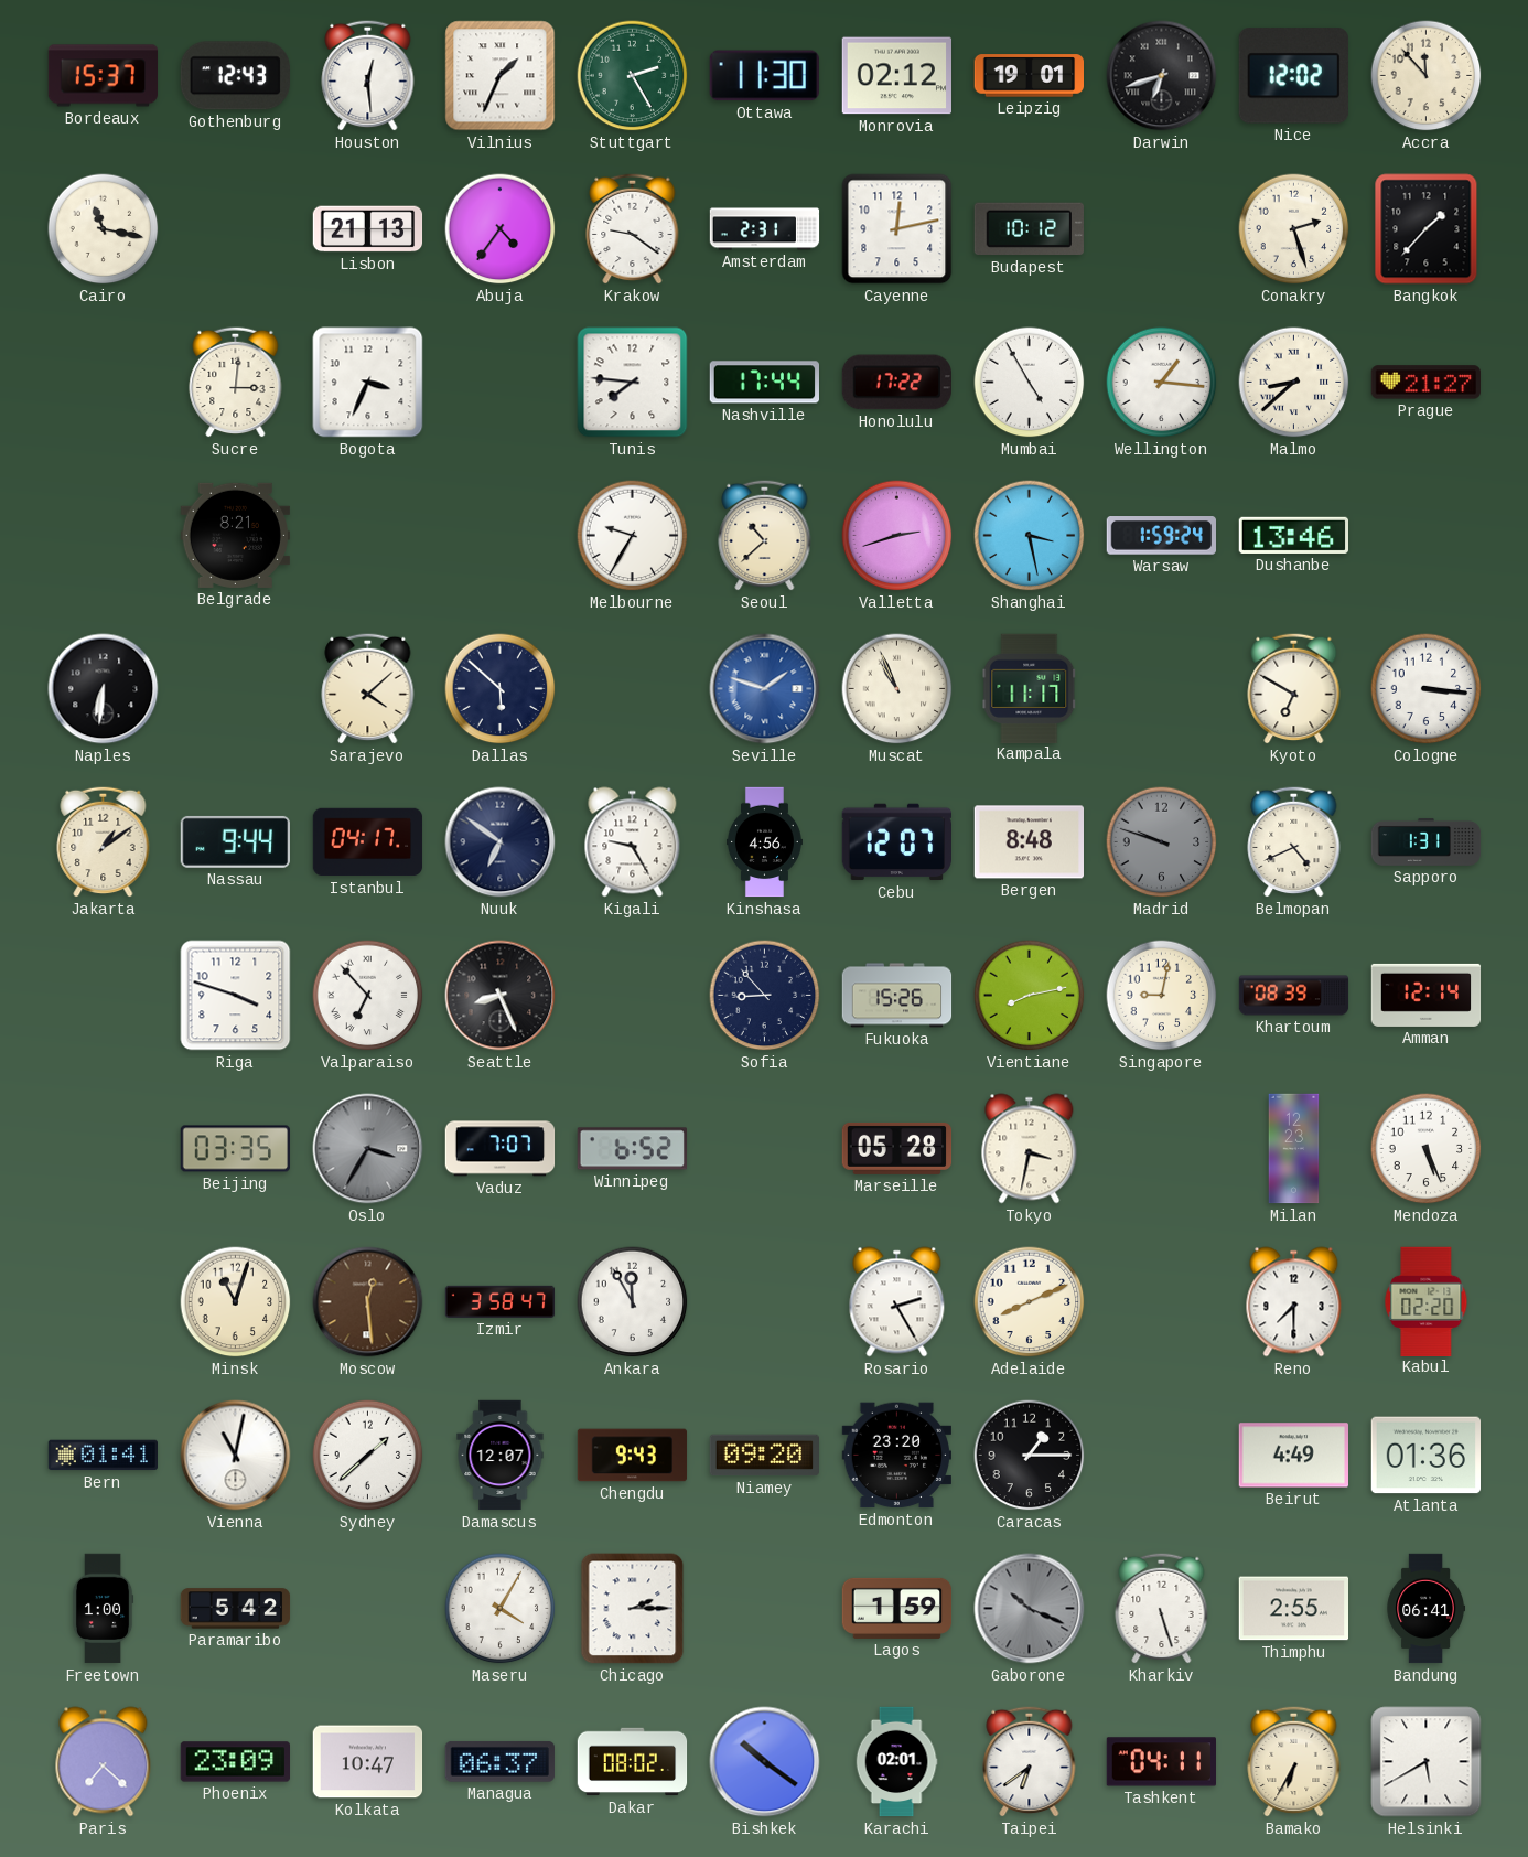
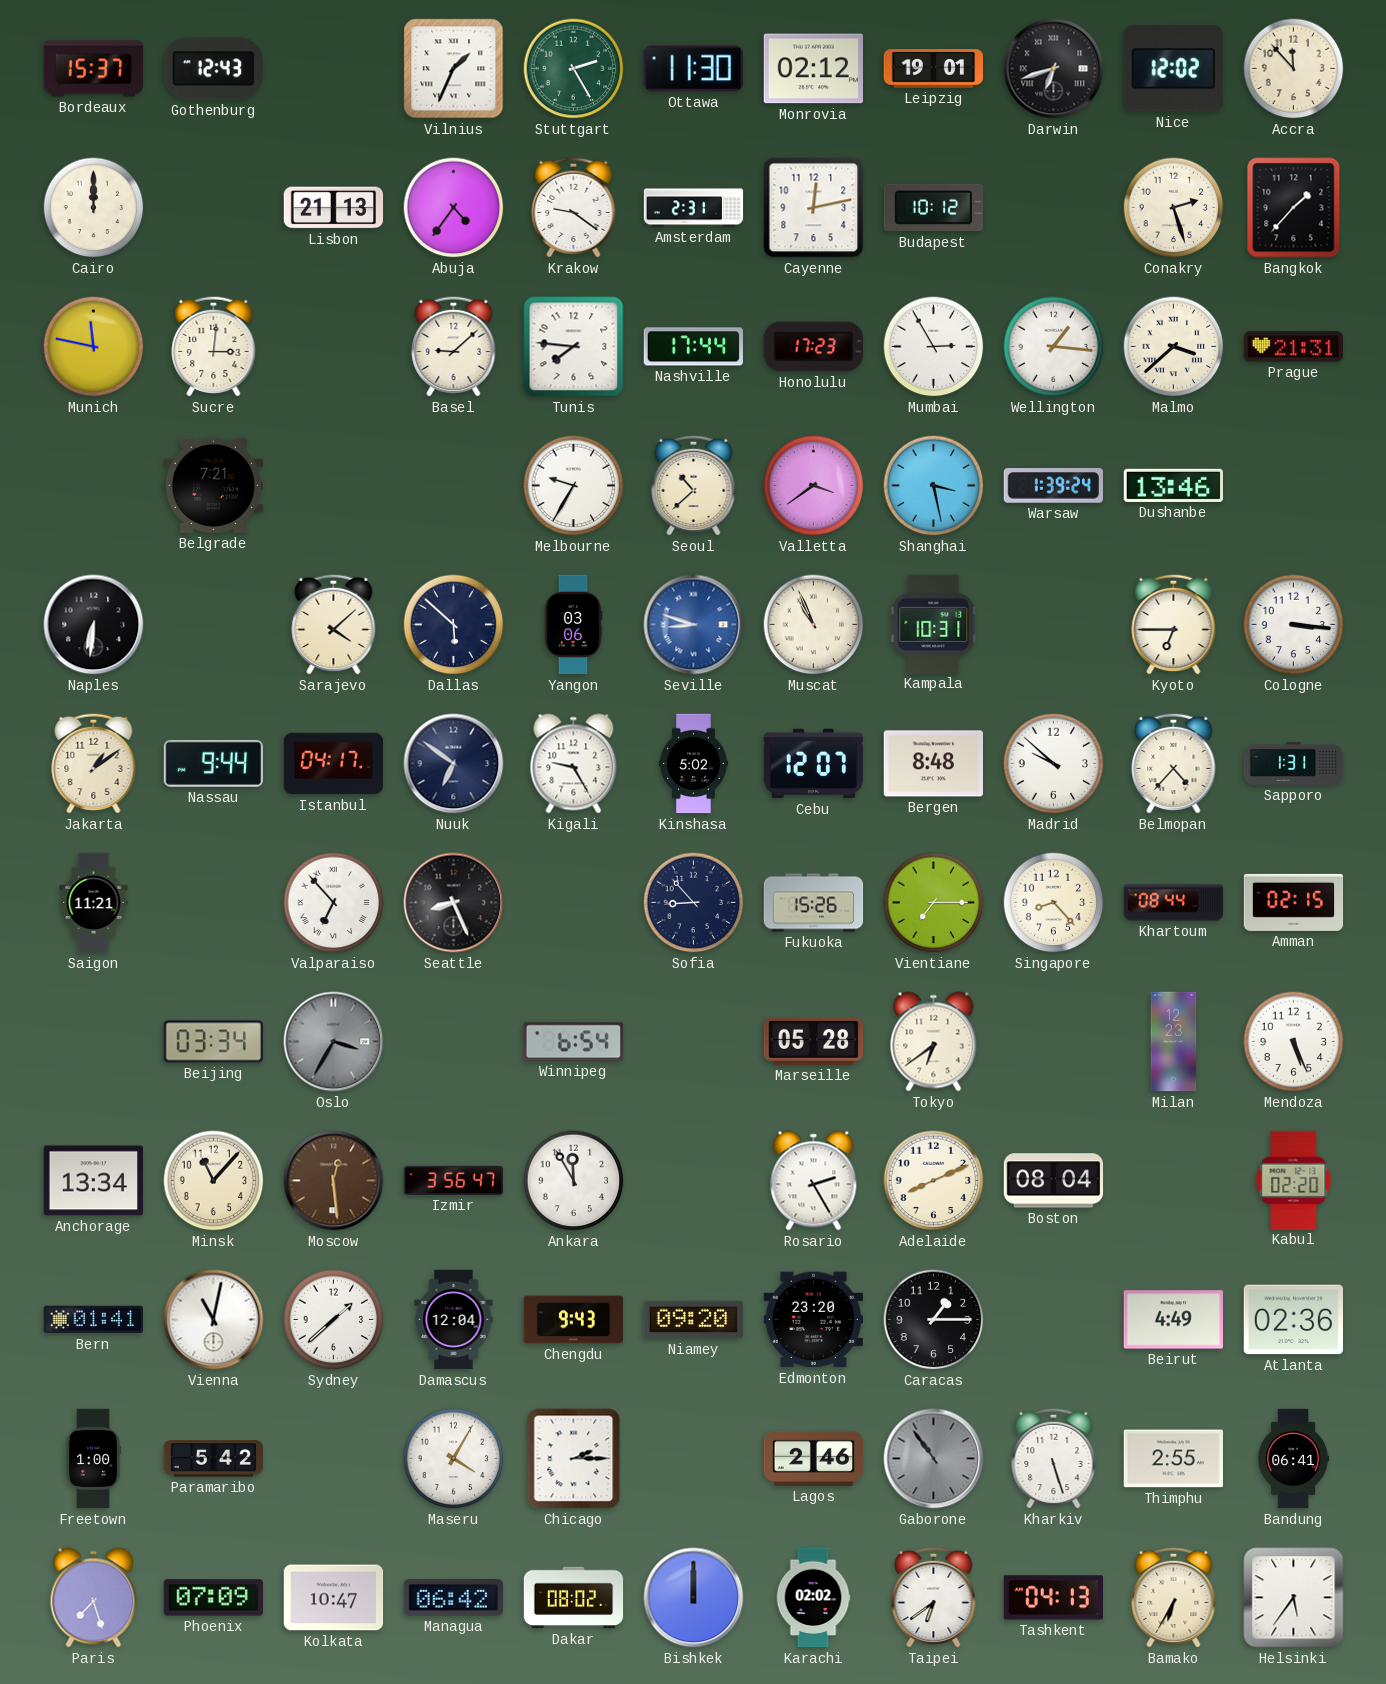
Houston: 12:29 -> none (368, 75)
Cairo: 11:17 -> 12:00 (94, 208)
Munich: none -> 11:47 (94, 347)
Bogota: 3:34 -> none (368, 383)
Basel: none -> 9:08 (454, 346)
Honolulu: 17:22 -> 17:23 (813, 347)
Mumbai: 4:55 -> 2:55 (934, 347)
Malmo: 8:38 -> 3:38 (1174, 347)
Prague: 21:27 -> 21:31 (1293, 347)
Belgrade: 8:21 -> 7:21 (213, 485)
Valletta: 2:42 -> 3:39 (814, 486)
Warsaw: 1:59 -> 1:39 (1053, 486)
Yangon: none -> 03:06 (573, 625)
Seville: 1:48 -> 8:48 (694, 625)
Kampala: 11:17 -> 10:31 (934, 624)
Kyoto: 6:50 -> 6:45 (1174, 624)
Kinshasa: 4:56 -> 5:02 (693, 764)
Madrid: 9:48 -> 9:52 (1054, 764)
Madrid dial: grey -> white (1054, 764)
Belmopan: 4:41 -> 4:37 (1174, 763)
Saigon: none -> 11:21 (94, 903)
Riga: 3:48 -> none (236, 996)
Vientiane: 8:13 -> 7:15 (934, 903)
Singapore: 9:02 -> 8:23 (1054, 903)
Khartoum: 08:39 -> 08:44 (1174, 903)
Amman: 12:14 -> 02:15 (1294, 902)
Beijing: 03:35 -> 03:34 (213, 1042)
Vaduz: 7:07 -> none (501, 1149)
Winnipeg: 6:52 -> 6:54 (573, 1042)
Tokyo: 3:32 -> 6:39 (934, 1042)
Anchorage: none -> 13:34 (93, 1181)
Minsk: 11:03 -> 11:07 (214, 1181)
Izmir: 3:58 -> 3:56 (454, 1180)
Boston: none -> 08:04 (1054, 1181)
Reno: 7:30 -> none (1294, 1302)
Damascus: 12:07 -> 12:04 (454, 1320)
Atlanta: 01:36 -> 02:36 (1293, 1320)
Lagos: 1:59 -> 2:46 (814, 1458)
Gaborone: 10:19 -> 10:54 (934, 1459)
Paris: 7:22 -> 7:27 (94, 1598)
Phoenix: 23:09 -> 07:09 (213, 1598)
Managua: 06:37 -> 06:42 (453, 1598)
Bishkek: 10:21 -> 12:00 (694, 1598)
Karachi: 02:01 -> 02:02 (813, 1598)
Tashkent: 04:11 -> 04:13 (1053, 1598)
Helsinki: 5:40 -> 5:36 (1294, 1598)
